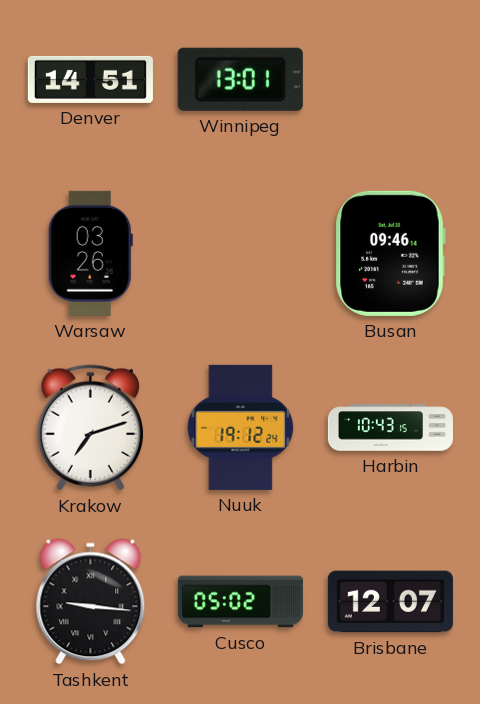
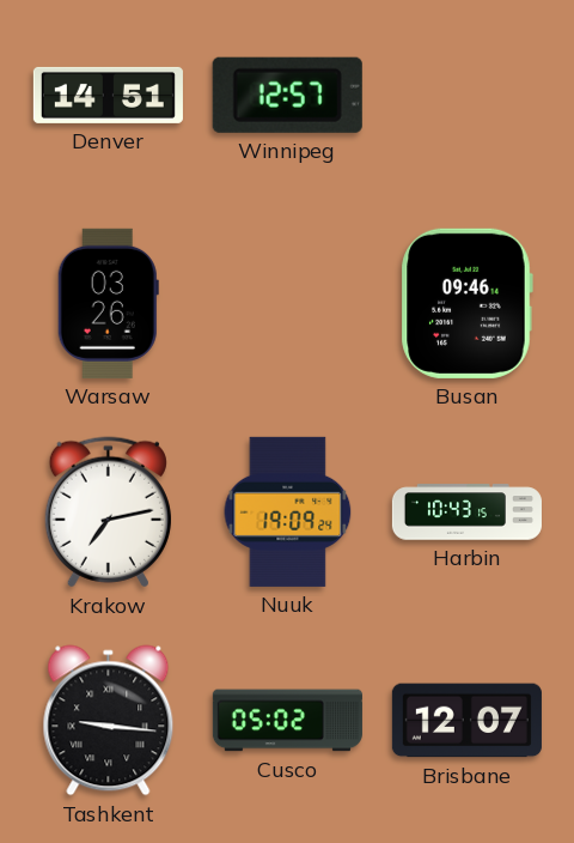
Winnipeg: 13:01 -> 12:57 (287, 95)
Krakow: 7:12 -> 7:13 (108, 513)
Nuuk: 19:12 -> 19:09 (288, 511)
